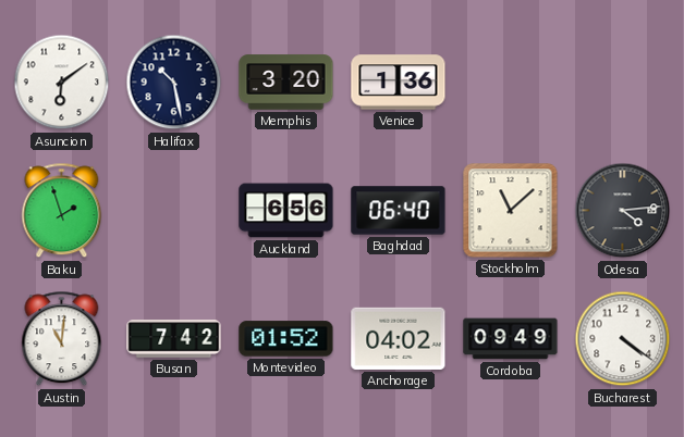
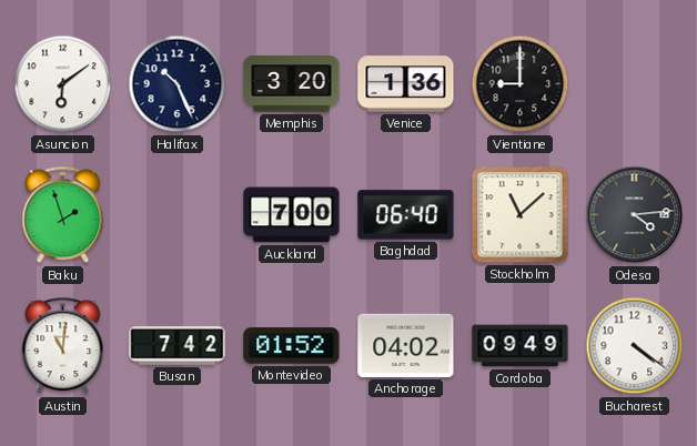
Halifax: 10:28 -> 10:26 (178, 84)
Vientiane: none -> 9:00 (521, 84)
Auckland: 6:56 -> 7:00 (292, 215)
